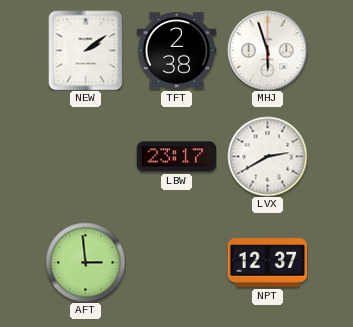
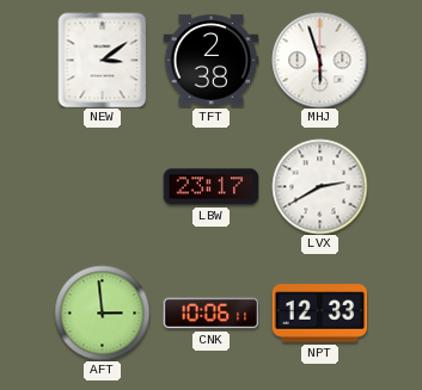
NEW: 2:09 -> 3:09 (103, 60)
CNK: none -> 10:06 (210, 314)
NPT: 12:37 -> 12:33 (319, 314)
